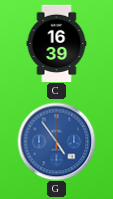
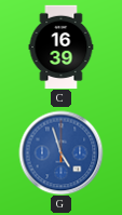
G: 4:54 -> 4:57 (60, 152)
